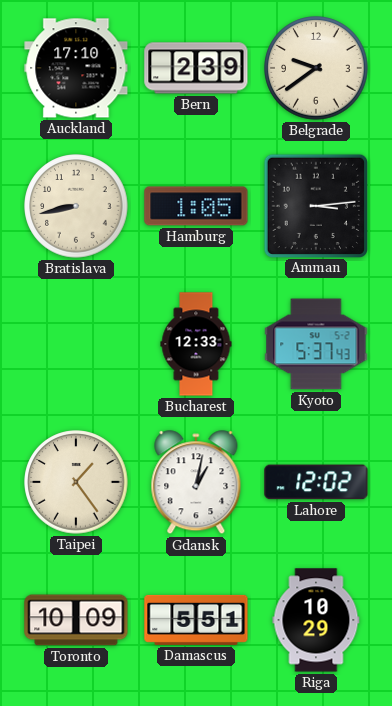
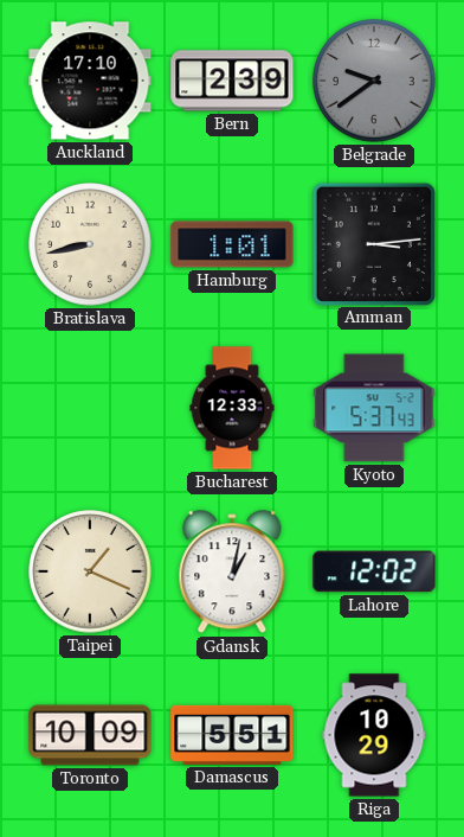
Belgrade dial: cream -> grey (374, 81)
Hamburg: 1:05 -> 1:01 (232, 244)
Taipei: 1:24 -> 1:19 (90, 571)
